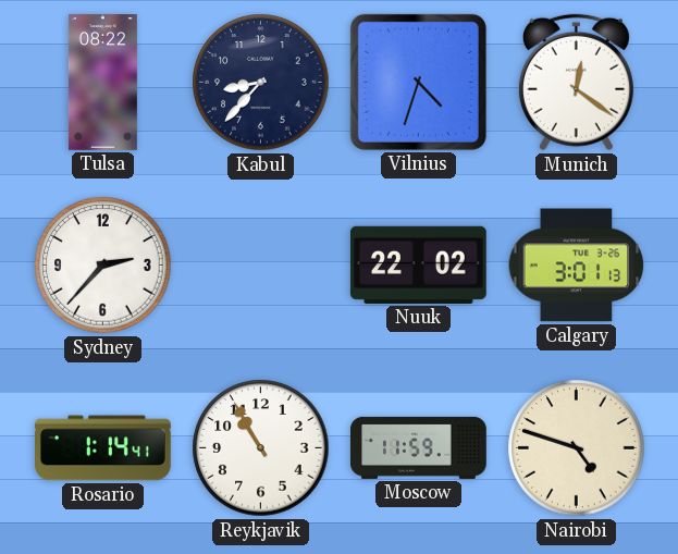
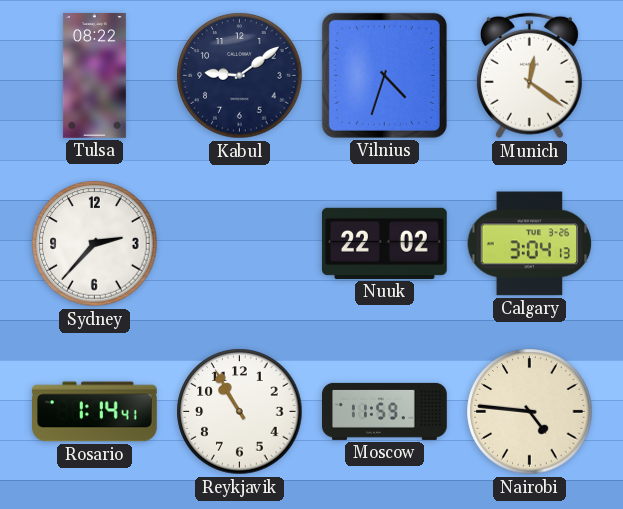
Kabul: 8:37 -> 9:09 (240, 76)
Calgary: 3:01 -> 3:04 (530, 244)
Nairobi: 4:48 -> 4:46 (530, 412)
